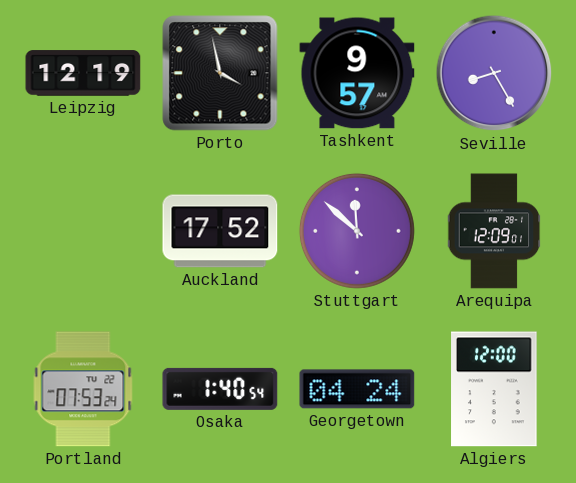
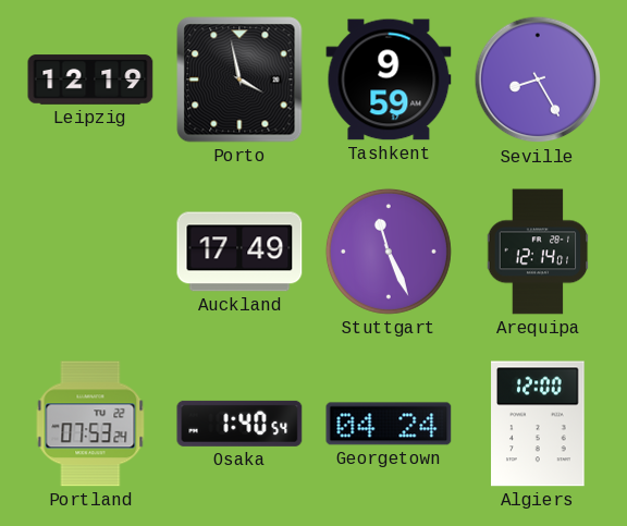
Tashkent: 9:57 -> 9:59 (389, 79)
Auckland: 17:52 -> 17:49 (239, 252)
Stuttgart: 11:52 -> 11:26 (389, 252)
Arequipa: 12:09 -> 12:14 (538, 252)
